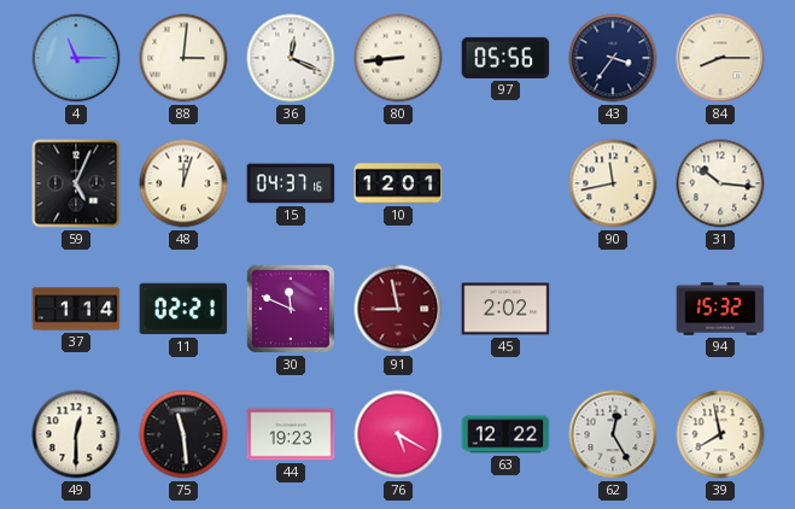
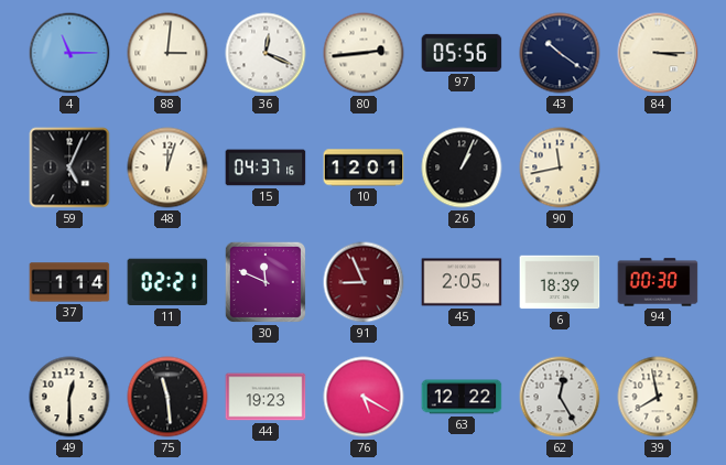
80: 8:44 -> 2:44 (364, 53)
43: 3:36 -> 10:21 (560, 53)
84: 8:15 -> 3:15 (658, 53)
26: none -> 1:04 (462, 167)
31: 10:16 -> none (720, 183)
91: 8:58 -> 8:56 (364, 282)
45: 2:02 -> 2:05 (462, 282)
6: none -> 18:39 (560, 282)
94: 15:32 -> 00:30 (658, 282)
